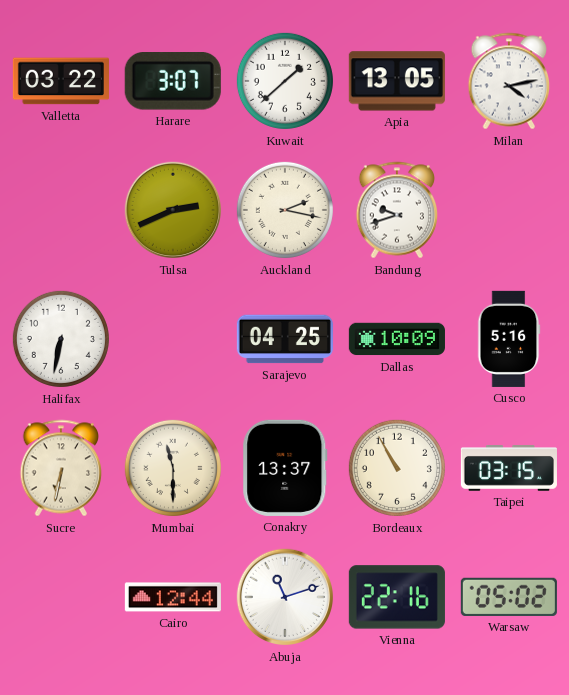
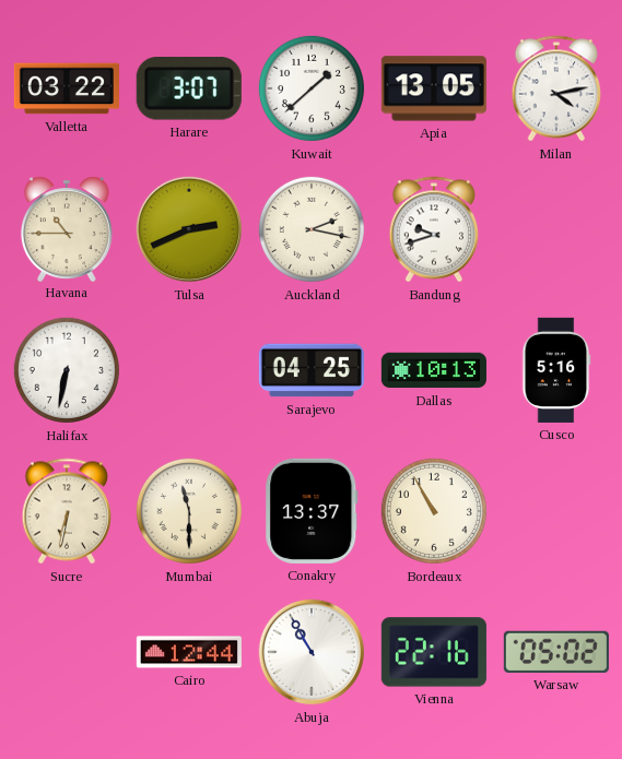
Havana: none -> 10:45 (67, 228)
Dallas: 10:09 -> 10:13 (434, 370)
Taipei: 03:15 -> none (509, 469)
Abuja: 11:12 -> 10:55 (312, 652)
